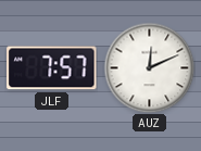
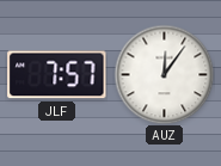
AUZ: 12:11 -> 12:06 (164, 74)
